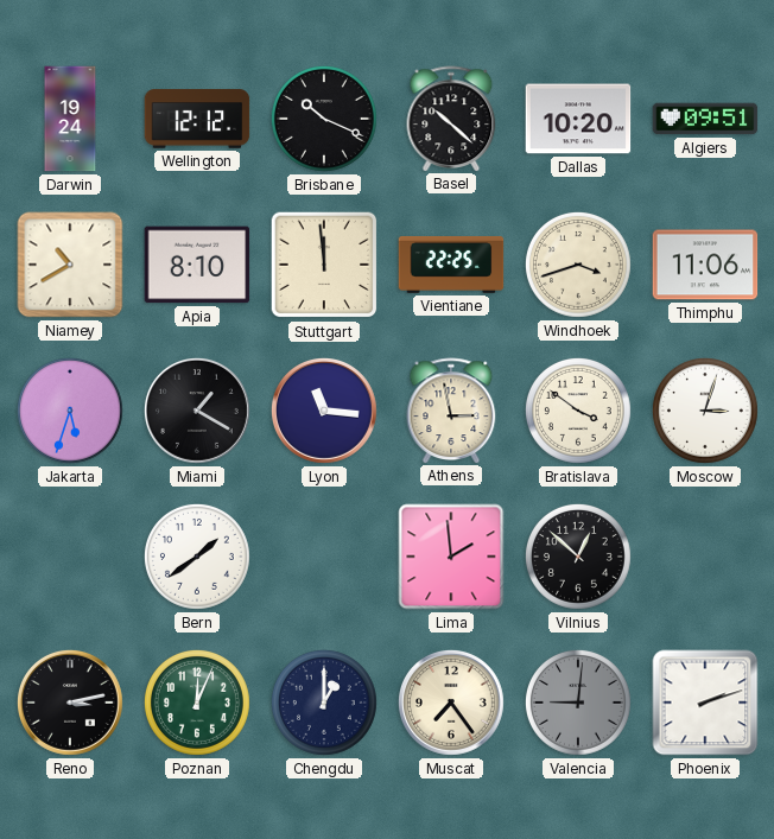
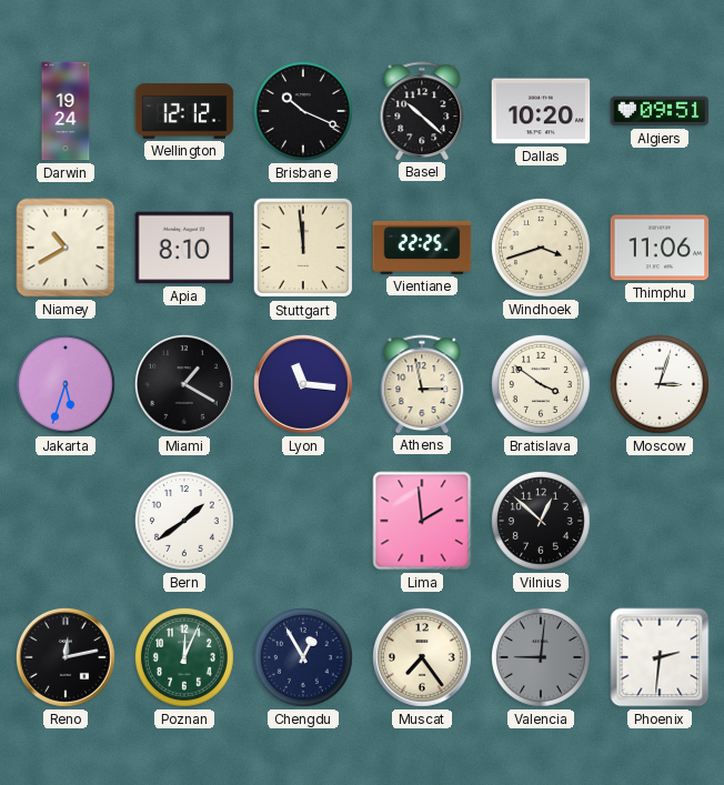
Reno: 3:13 -> 12:13 (66, 657)
Chengdu: 1:00 -> 12:55 (303, 657)
Phoenix: 2:12 -> 2:31 (660, 657)
